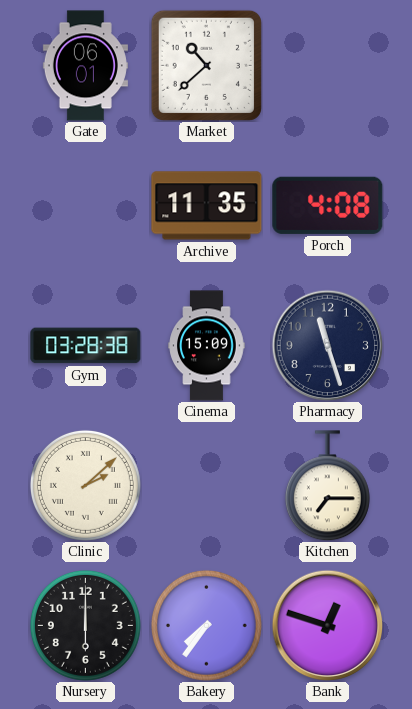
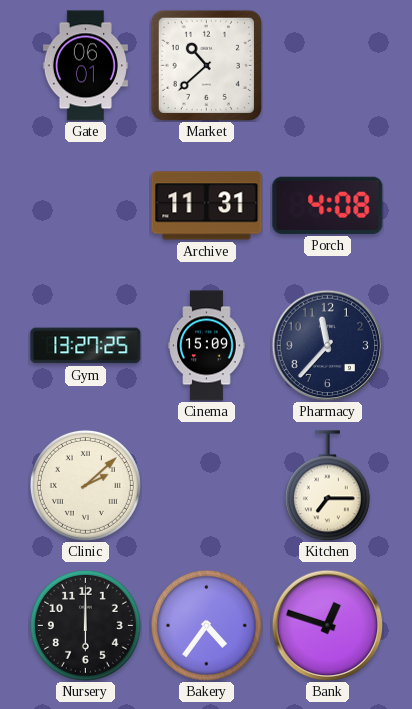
Archive: 11:35 -> 11:31 (207, 206)
Gym: 03:28 -> 13:27 (86, 346)
Pharmacy: 11:27 -> 11:37 (327, 345)
Bakery: 7:36 -> 4:36 (206, 625)
